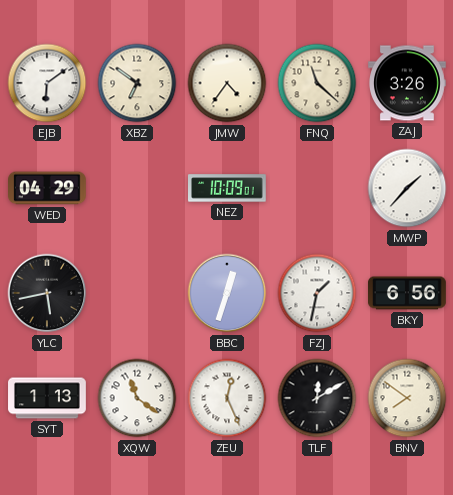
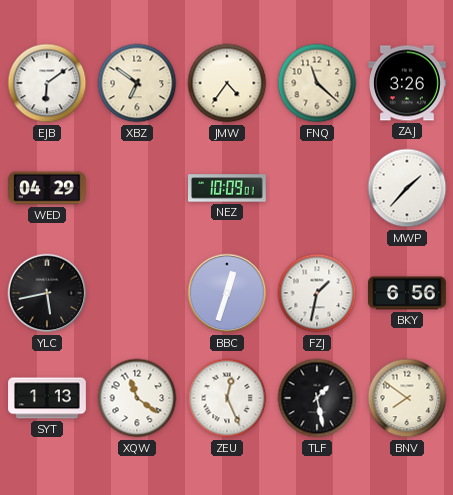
TLF: 12:10 -> 1:28 (317, 398)
